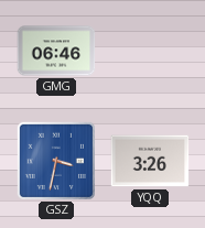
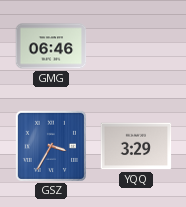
GSZ: 3:32 -> 3:35 (50, 145)
YQQ: 3:26 -> 3:29 (136, 146)
